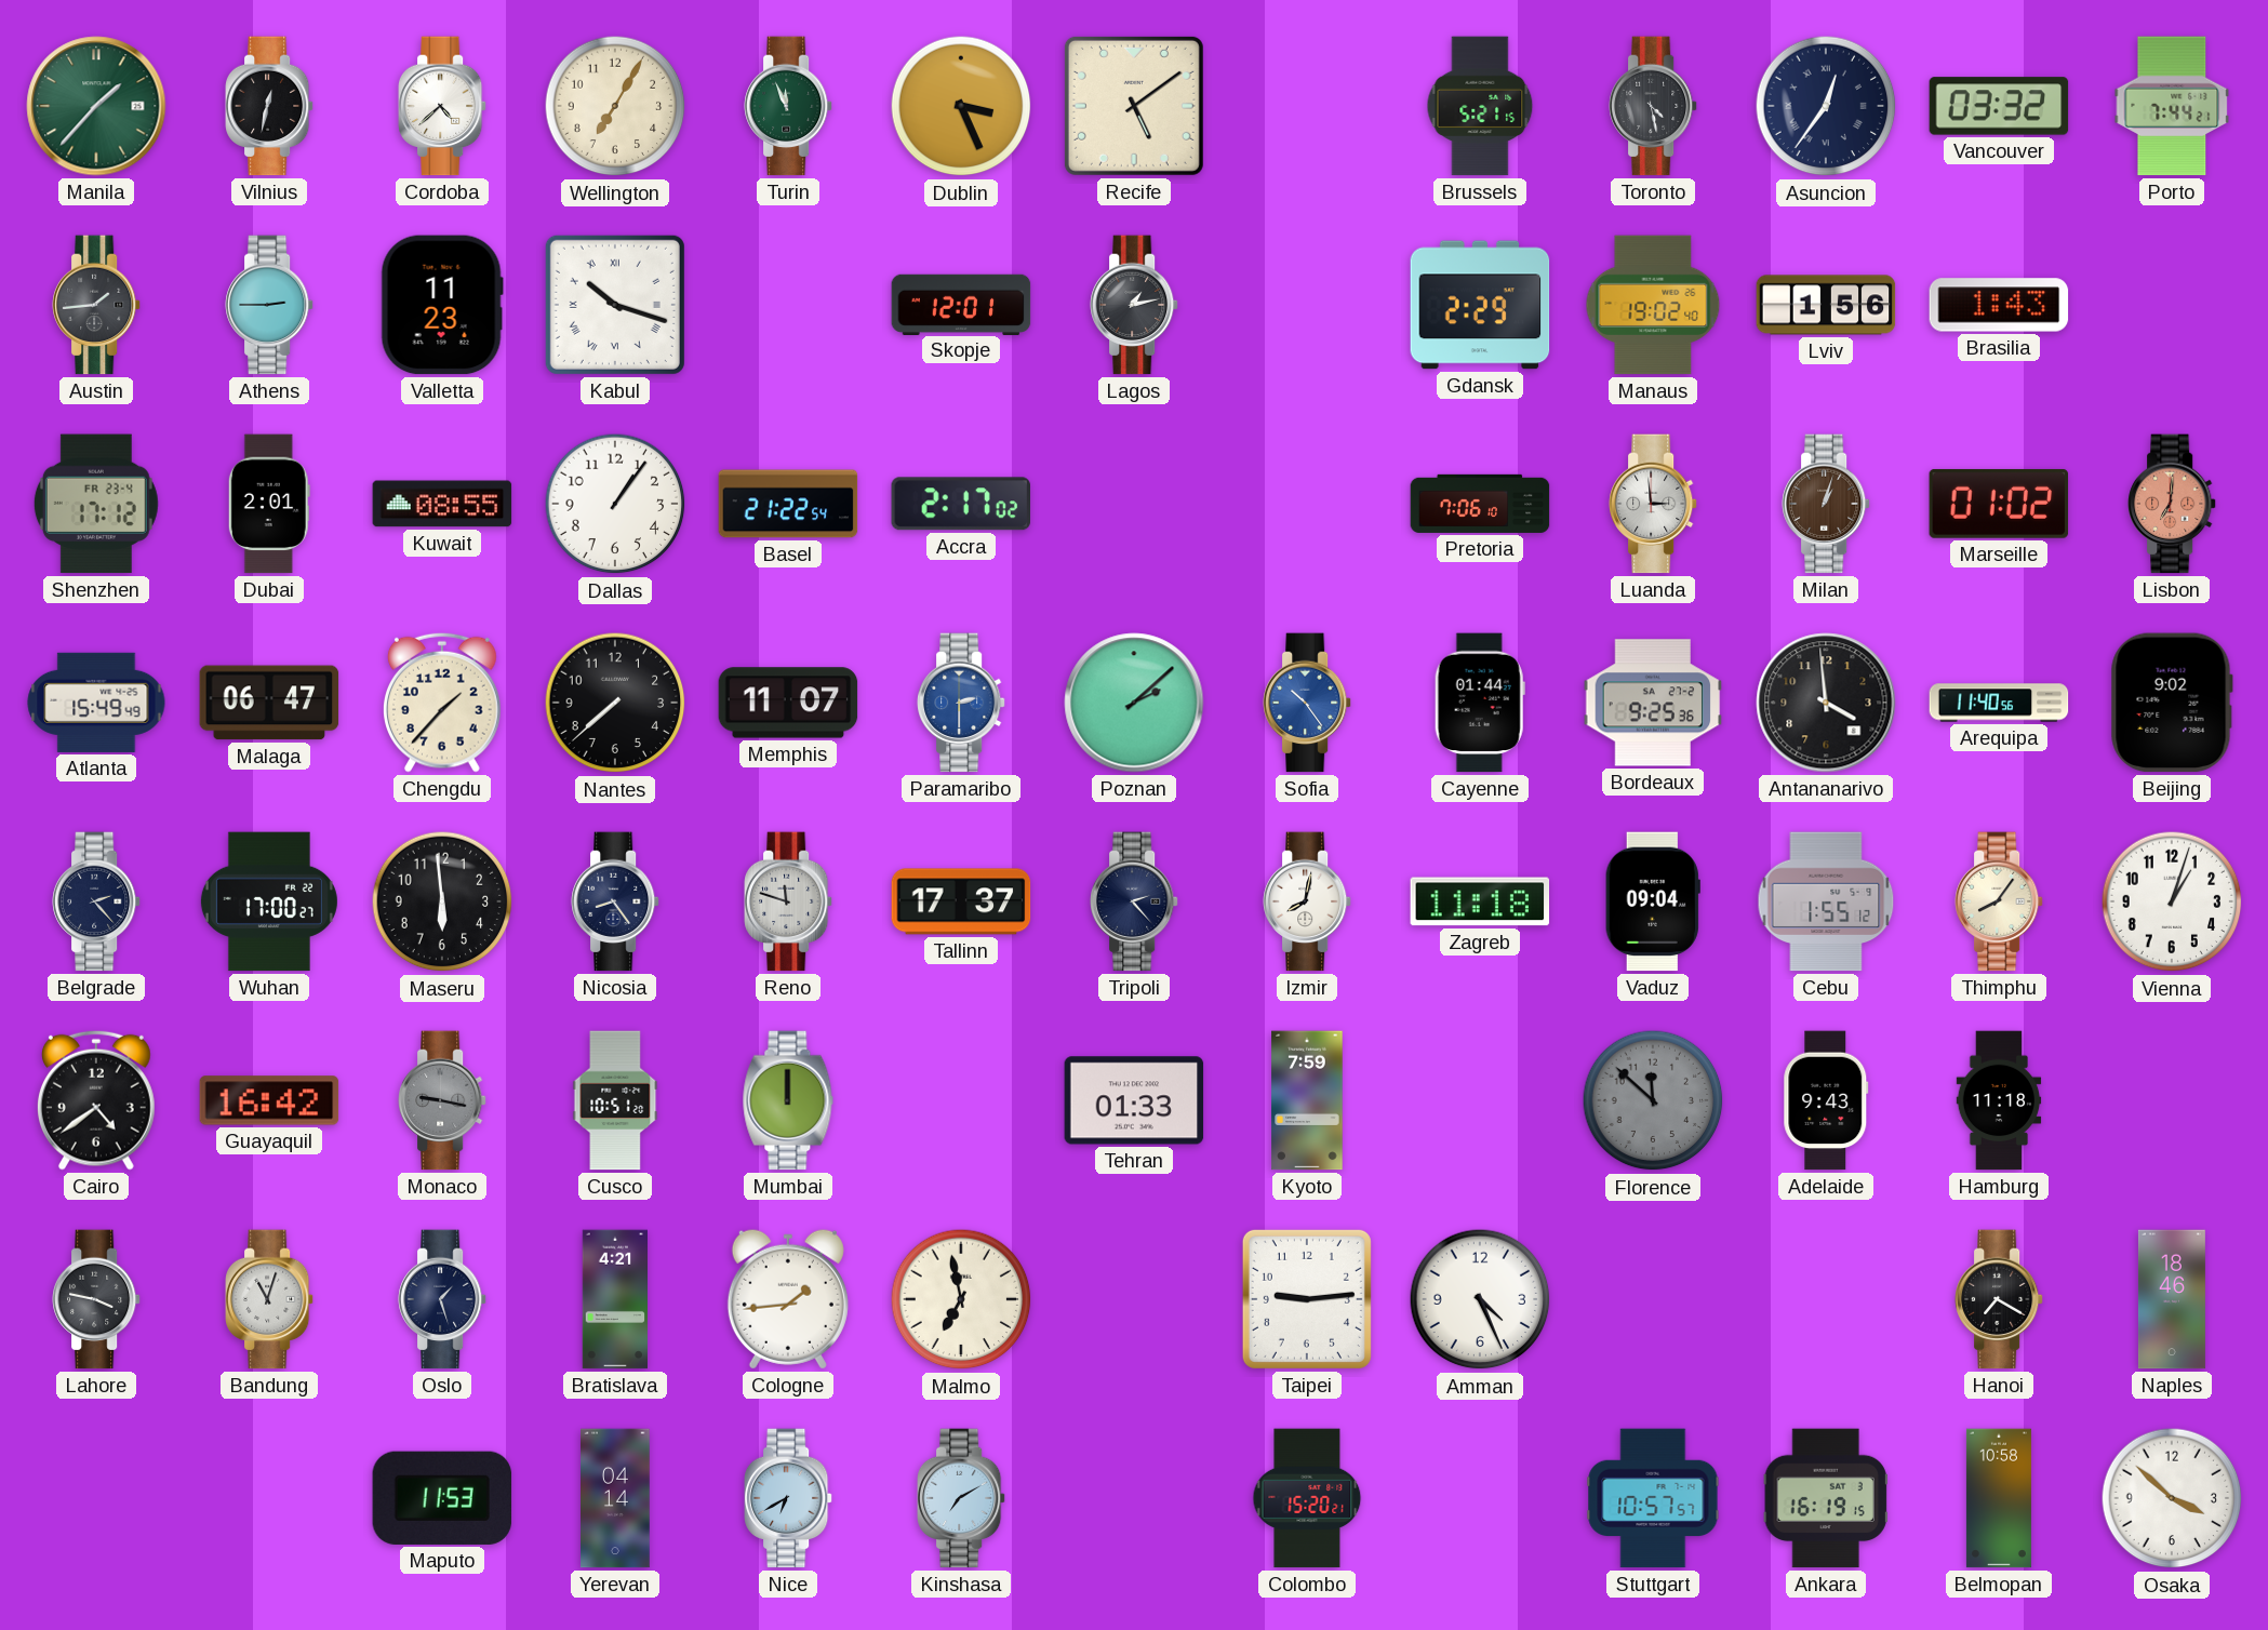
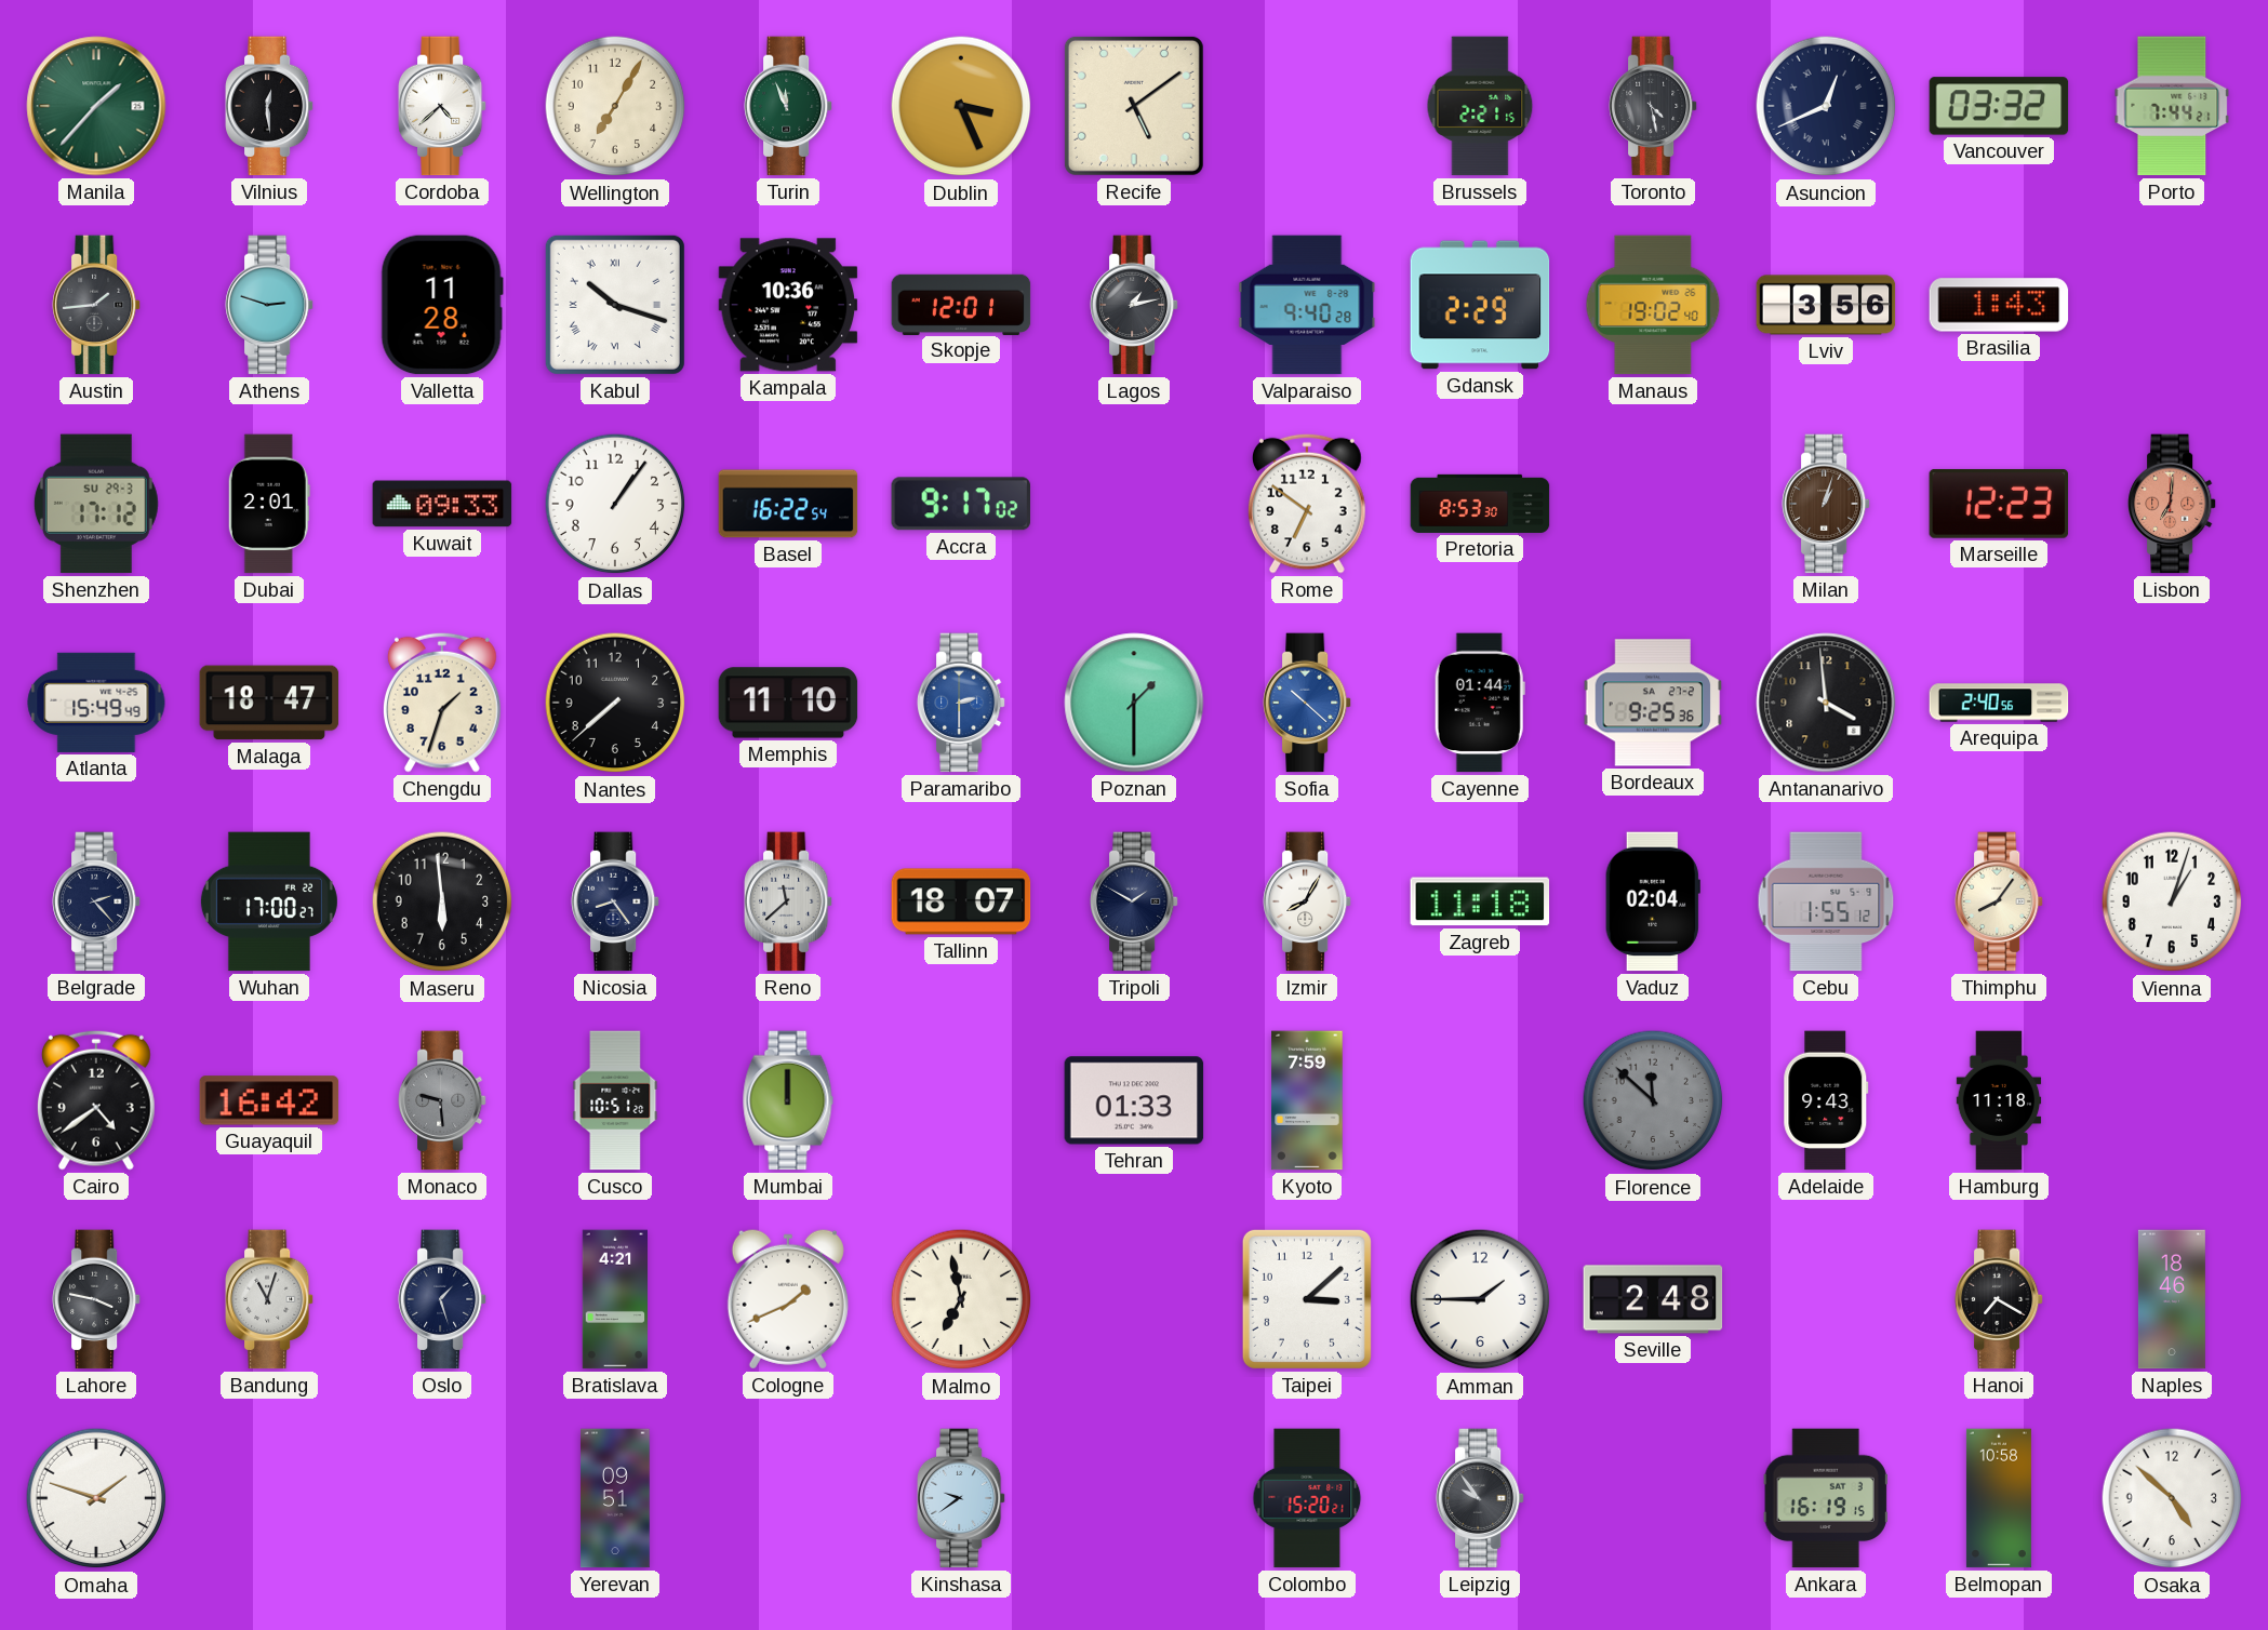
Vilnius: 12:32 -> 12:29 (269, 106)
Brussels: 5:21 -> 2:21 (1480, 106)
Asuncion: 12:36 -> 12:41 (1826, 106)
Athens: 2:45 -> 2:48 (269, 305)
Valletta: 11:23 -> 11:28 (442, 305)
Kampala: none -> 10:36 (788, 305)
Valparaiso: none -> 9:40 (1307, 305)
Lviv: 1:56 -> 3:56 (1826, 305)
Shenzhen date: FR 23-4 -> SU 29-3 (96, 504)
Kuwait: 08:55 -> 09:33 (442, 504)
Basel: 21:22 -> 16:22 (788, 504)
Accra: 2:17 -> 9:17 (960, 504)
Rome: none -> 6:51 (1307, 504)
Pretoria: 7:06 -> 8:53 (1480, 504)
Luanda: 2:59 -> none (1653, 504)
Marseille: 01:02 -> 12:23 (1999, 504)
Malaga: 06:47 -> 18:47 (269, 703)
Chengdu: 1:37 -> 1:33 (442, 703)
Memphis: 11:07 -> 11:10 (788, 703)
Poznan: 2:08 -> 1:30 (1134, 703)
Sofia: 10:24 -> 10:22 (1307, 703)
Arequipa: 11:40 -> 2:40 (1999, 703)
Beijing: 9:02 -> none (2172, 703)
Reno: 11:48 -> 11:38 (788, 901)
Tallinn: 17:37 -> 18:07 (961, 901)
Tripoli: 2:23 -> 1:50 (1134, 901)
Izmir: 8:02 -> 8:05 (1307, 901)
Vaduz: 09:04 -> 02:04 (1653, 901)
Monaco: 9:17 -> 9:29 (442, 1100)
Cologne: 1:44 -> 1:41 (788, 1299)
Taipei: 9:14 -> 3:08 (1307, 1299)
Amman: 4:26 -> 1:45 (1480, 1299)
Seville: none -> 2:48 (1653, 1299)
Omaha: none -> 1:48 (96, 1498)
Maputo: 11:53 -> none (442, 1498)
Yerevan: 04:14 -> 09:51 (616, 1498)
Nice: 6:40 -> none (788, 1498)
Kinshasa: 7:10 -> 9:39 (961, 1498)
Leipzig: none -> 9:54 (1480, 1498)
Stuttgart: 10:57 -> none (1653, 1498)
Osaka: 3:52 -> 4:52 (2172, 1498)
